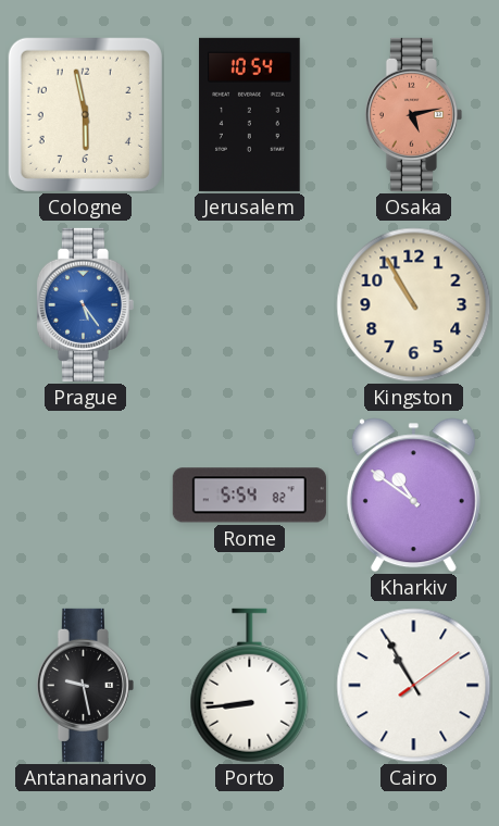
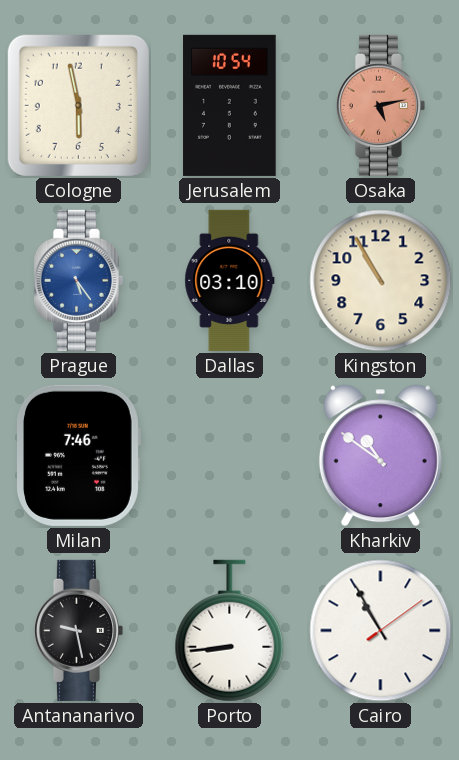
Dallas: none -> 03:10 (230, 280)
Milan: none -> 7:46 (79, 455)
Rome: 5:54 -> none (249, 496)
